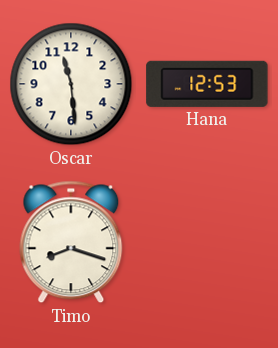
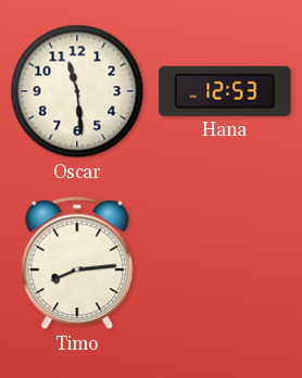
Timo: 8:18 -> 8:14 (77, 263)
